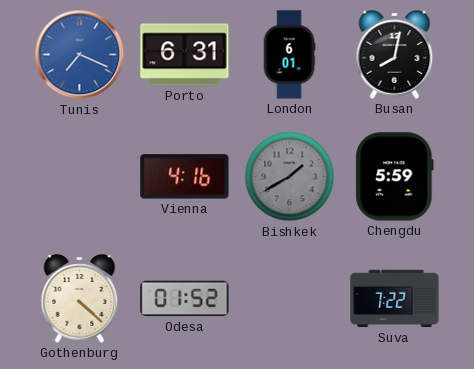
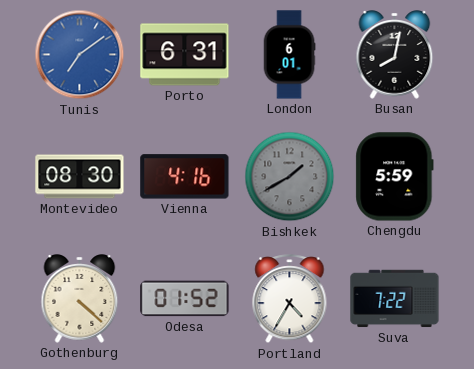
Tunis: 7:19 -> 7:09 (80, 55)
Montevideo: none -> 08:30 (80, 177)
Portland: none -> 4:35 (290, 299)
